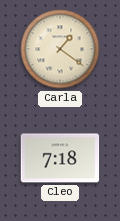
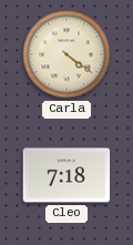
Carla: 1:21 -> 4:21 (66, 54)
